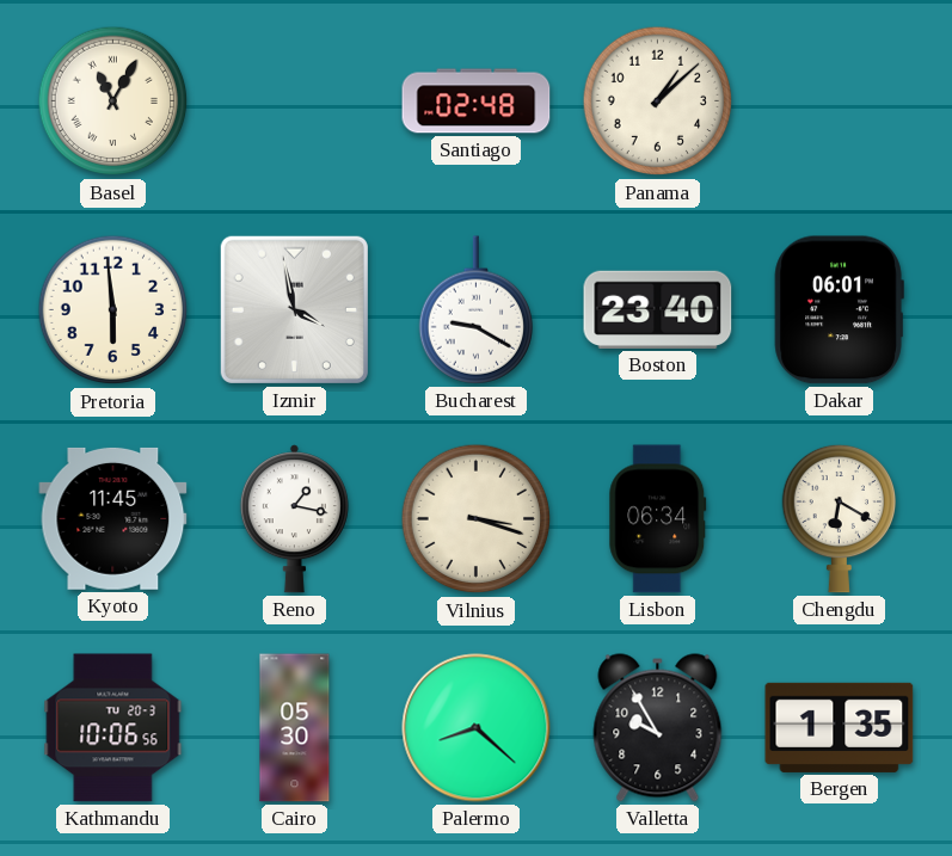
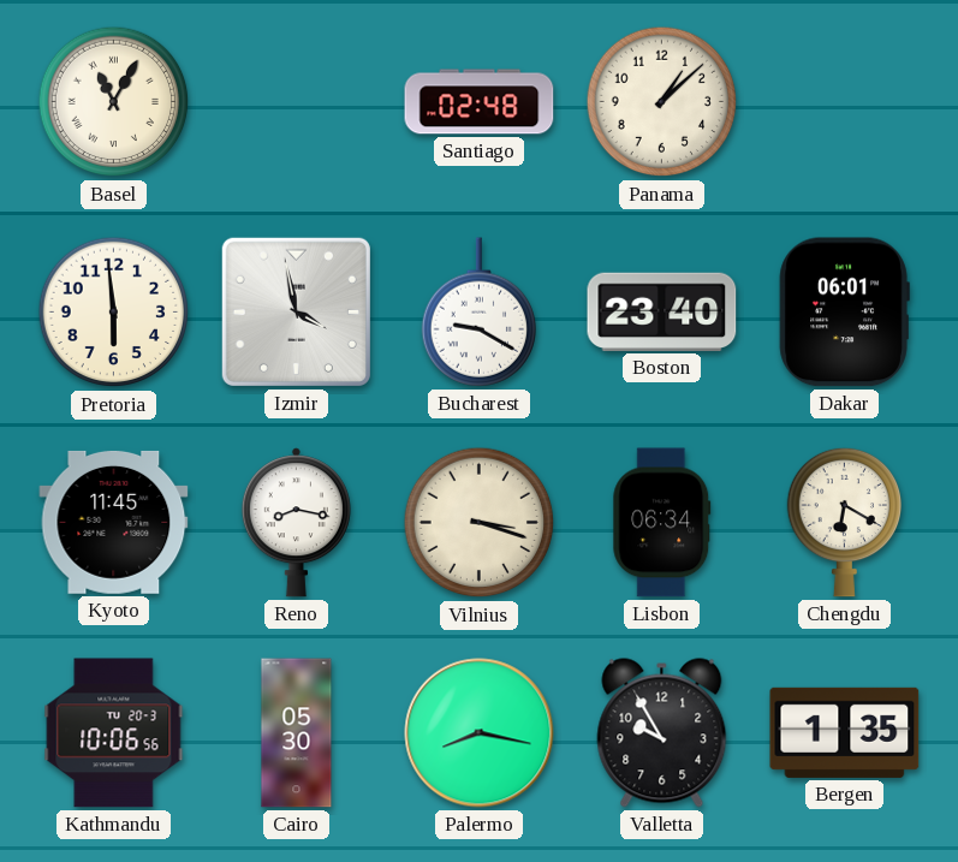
Reno: 1:17 -> 8:17 (296, 523)
Palermo: 8:22 -> 8:17 (480, 733)
